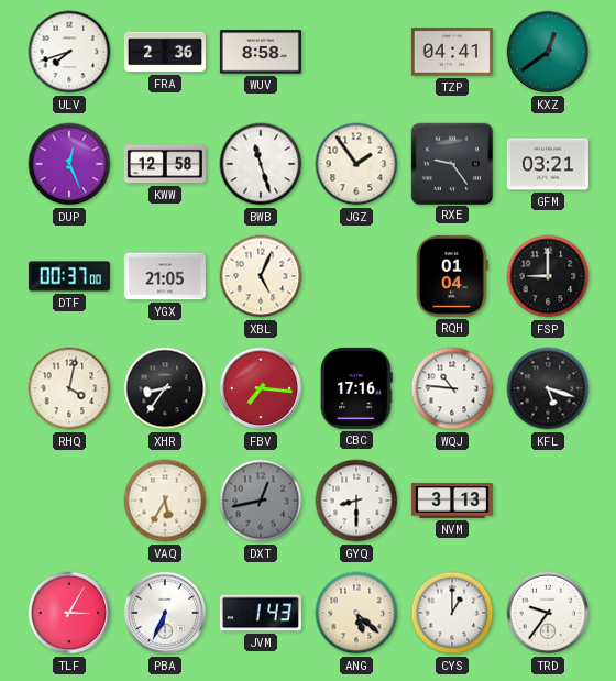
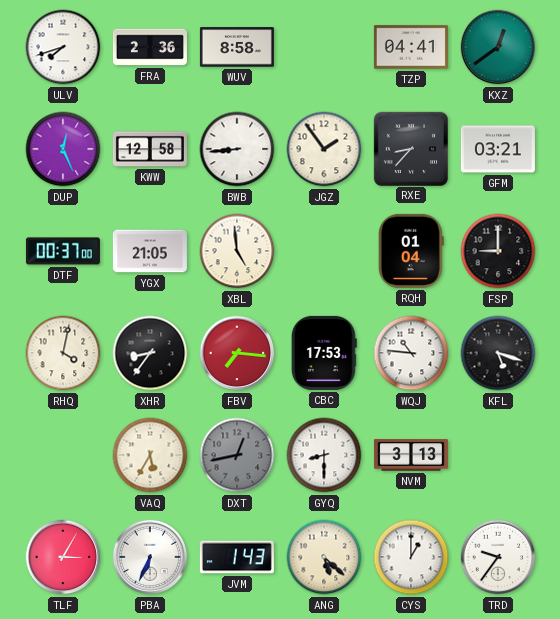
BWB: 11:27 -> 8:44 (237, 149)
RXE: 9:24 -> 8:37 (410, 148)
XBL: 5:04 -> 4:59 (237, 251)
CBC: 17:16 -> 17:53 (324, 353)
